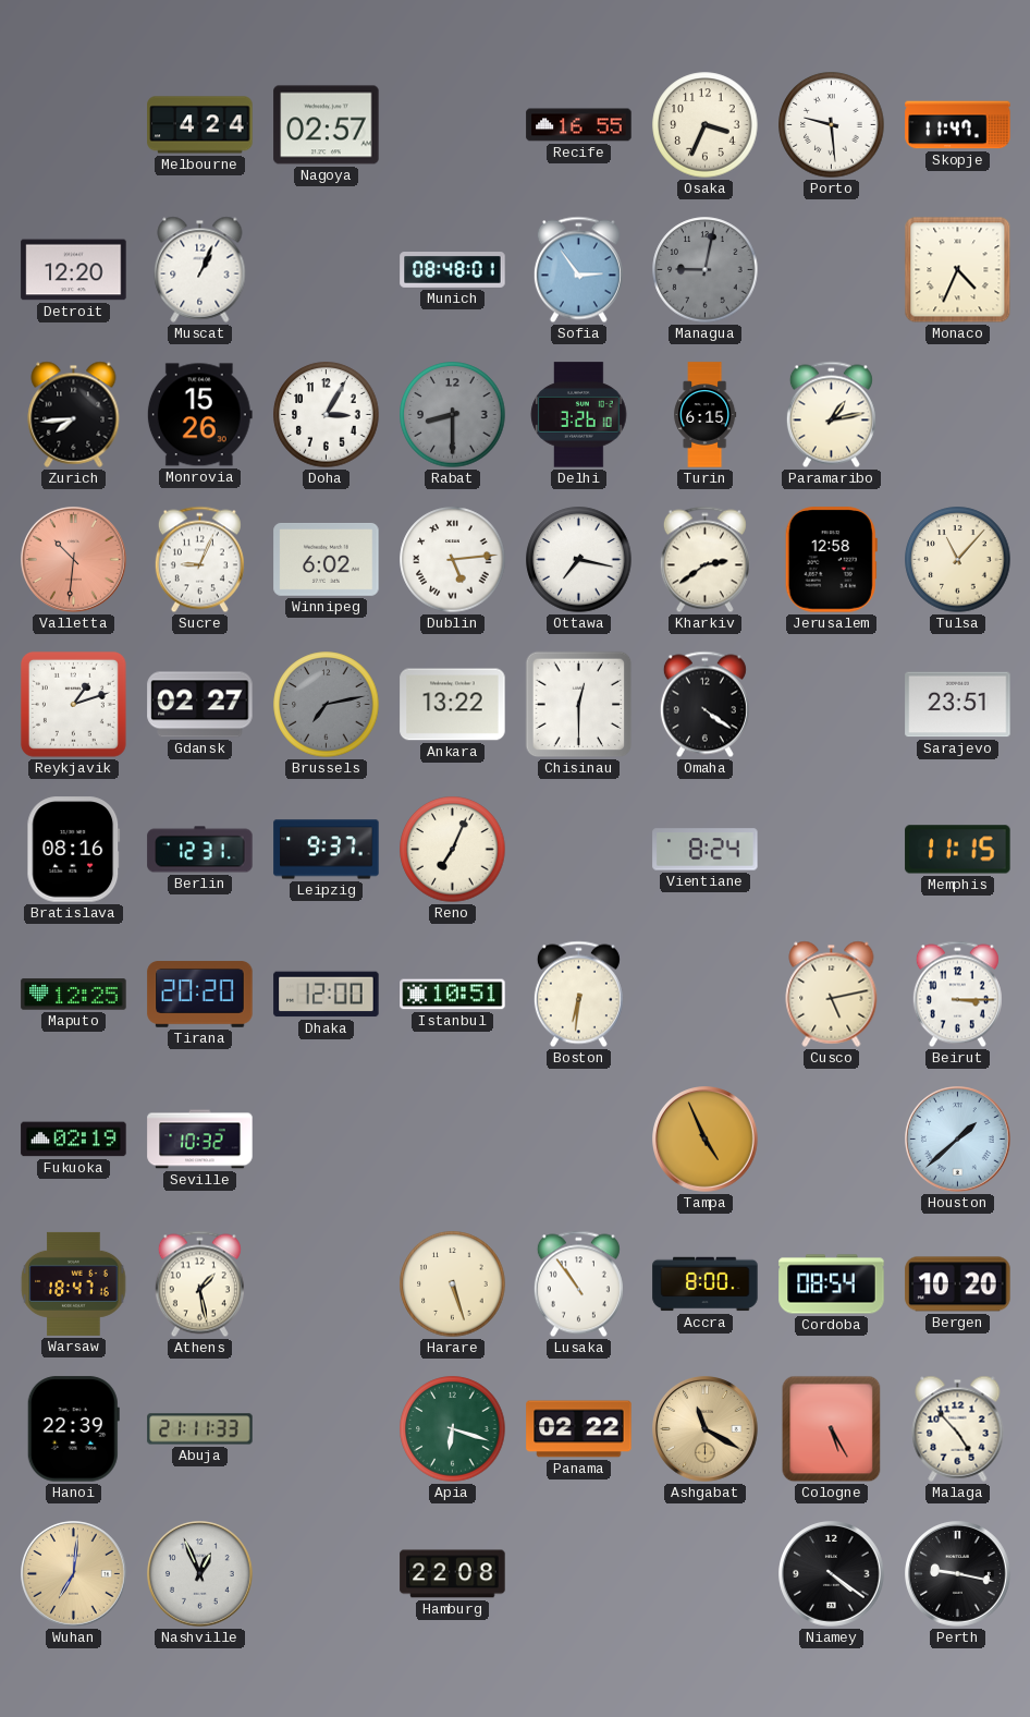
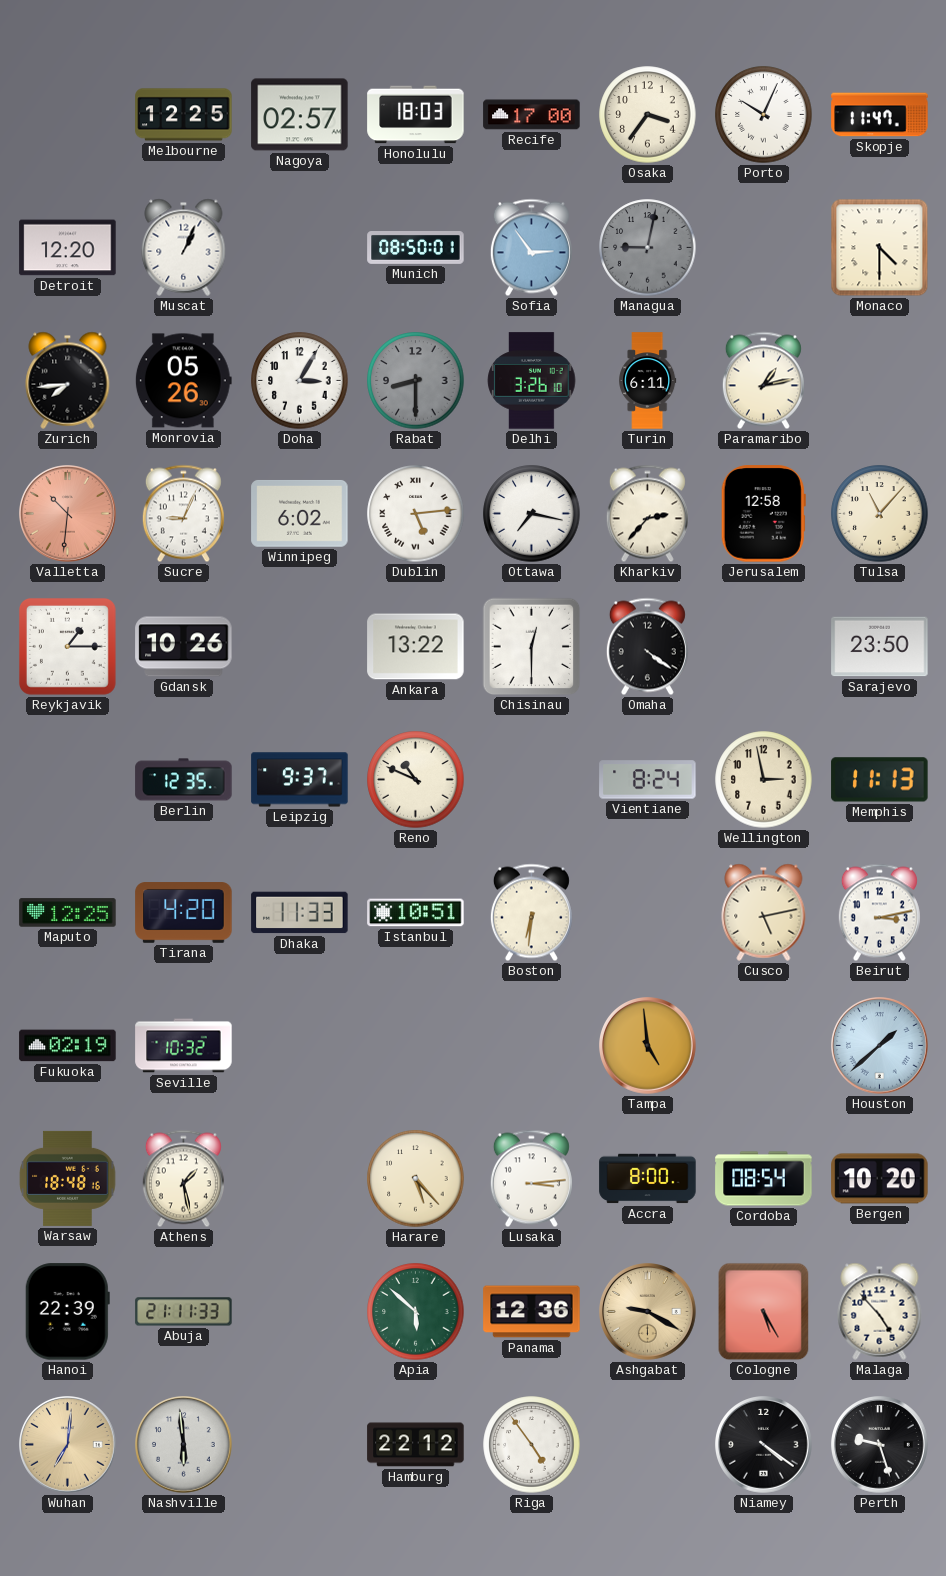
Melbourne: 4:24 -> 12:25 (184, 115)
Honolulu: none -> 18:03 (416, 115)
Recife: 16:55 -> 17:00 (532, 115)
Osaka: 3:34 -> 3:36 (648, 115)
Porto: 9:29 -> 10:04 (764, 115)
Munich: 08:48 -> 08:50 (416, 248)
Monaco: 4:34 -> 4:30 (880, 248)
Monrovia: 15:26 -> 05:26 (183, 381)
Turin: 6:15 -> 6:11 (648, 381)
Kharkiv: 2:39 -> 2:37 (647, 514)
Reykjavik: 1:12 -> 1:15 (67, 646)
Gdansk: 02:27 -> 10:26 (184, 647)
Brussels: 7:13 -> none (327, 705)
Sarajevo: 23:51 -> 23:50 (880, 647)
Bratislava: 08:16 -> none (74, 850)
Berlin: 12:31 -> 12:35 (184, 780)
Reno: 7:04 -> 10:49 (416, 780)
Wellington: none -> 2:58 (764, 780)
Memphis: 11:15 -> 11:13 (880, 780)
Tirana: 20:20 -> 4:20 (184, 913)
Dhaka: 12:00 -> 11:33 (300, 913)
Beirut: 3:15 -> 3:13 (879, 913)
Tampa: 4:56 -> 4:59 (648, 1046)
Warsaw: 18:47 -> 18:48 (68, 1178)
Harare: 5:27 -> 5:23 (416, 1179)
Lusaka: 10:54 -> 3:14 (531, 1179)
Apia: 6:18 -> 5:52 (416, 1312)
Panama: 02:22 -> 12:36 (532, 1312)
Ashgabat: 11:20 -> 9:20 (648, 1312)
Nashville: 12:56 -> 5:59 (184, 1445)
Hamburg: 22:08 -> 22:12 (416, 1445)
Riga: none -> 4:54 (532, 1445)
Perth: 9:17 -> 9:27 (880, 1445)
